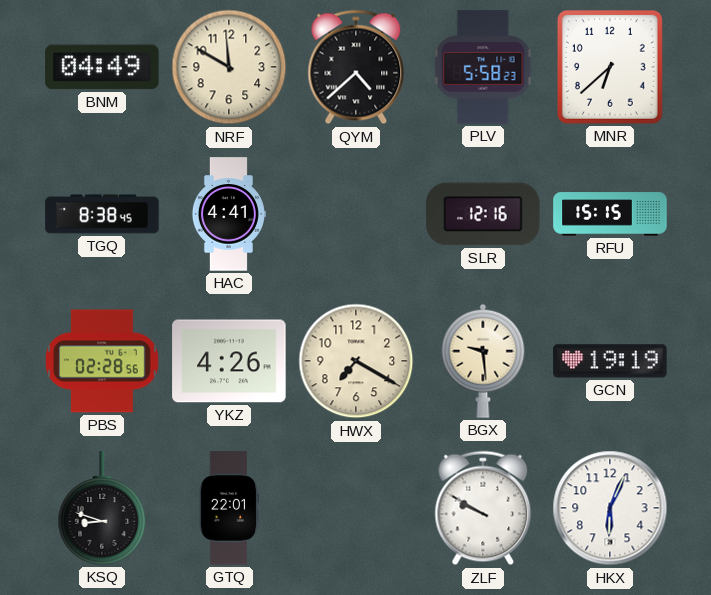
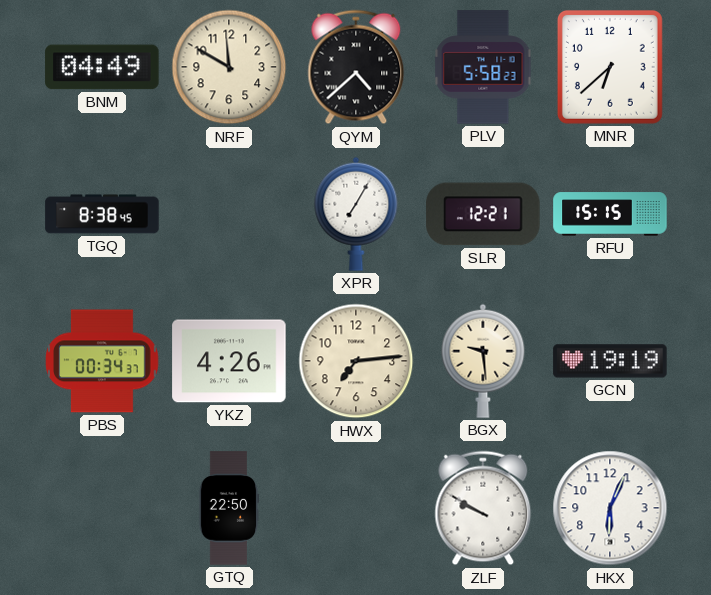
HAC: 4:41 -> none (228, 214)
XPR: none -> 7:05 (356, 214)
SLR: 12:16 -> 12:21 (483, 214)
PBS: 02:28 -> 00:34 (102, 361)
HWX: 7:20 -> 7:14 (356, 361)
KSQ: 8:48 -> none (102, 508)
GTQ: 22:01 -> 22:50 (229, 508)
